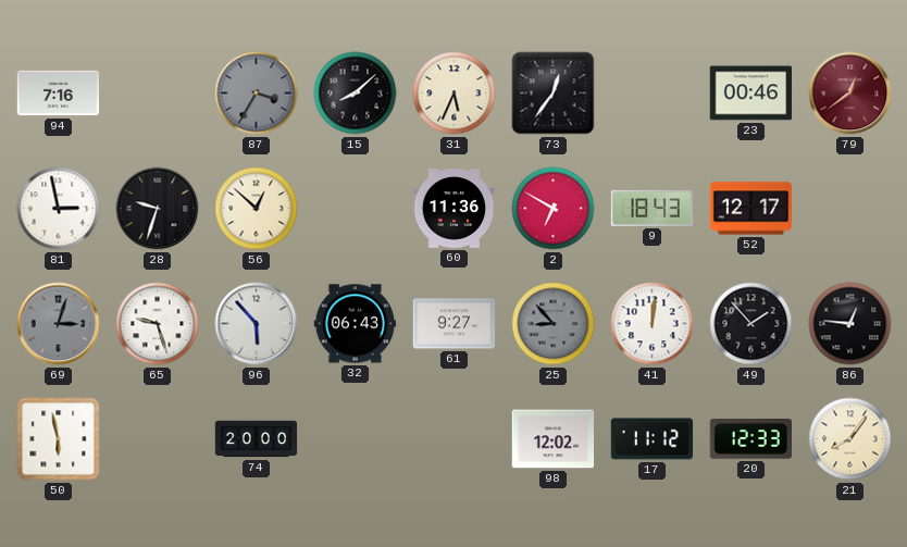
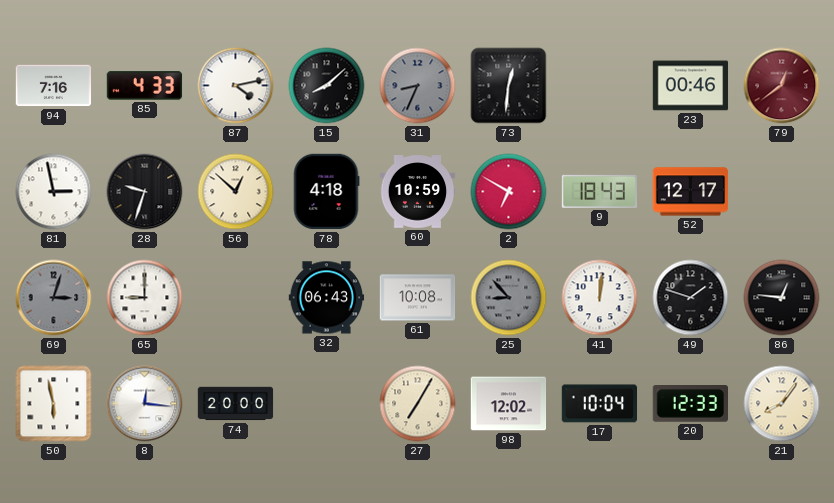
85: none -> 4:33 (145, 86)
87: 3:35 -> 4:13 (236, 86)
87 dial: grey -> white (236, 86)
31: 5:34 -> 8:34 (418, 86)
31 dial: cream -> grey (418, 86)
73: 12:36 -> 12:31 (509, 86)
78: none -> 4:18 (326, 192)
60: 11:36 -> 10:59 (418, 192)
65: 9:27 -> 9:00 (145, 298)
96: 5:53 -> none (257, 324)
61: 9:27 -> 10:08 (418, 298)
49: 1:53 -> 1:48 (691, 298)
8: none -> 12:16 (145, 404)
27: none -> 7:05 (418, 404)
17: 11:12 -> 10:04 (600, 404)
